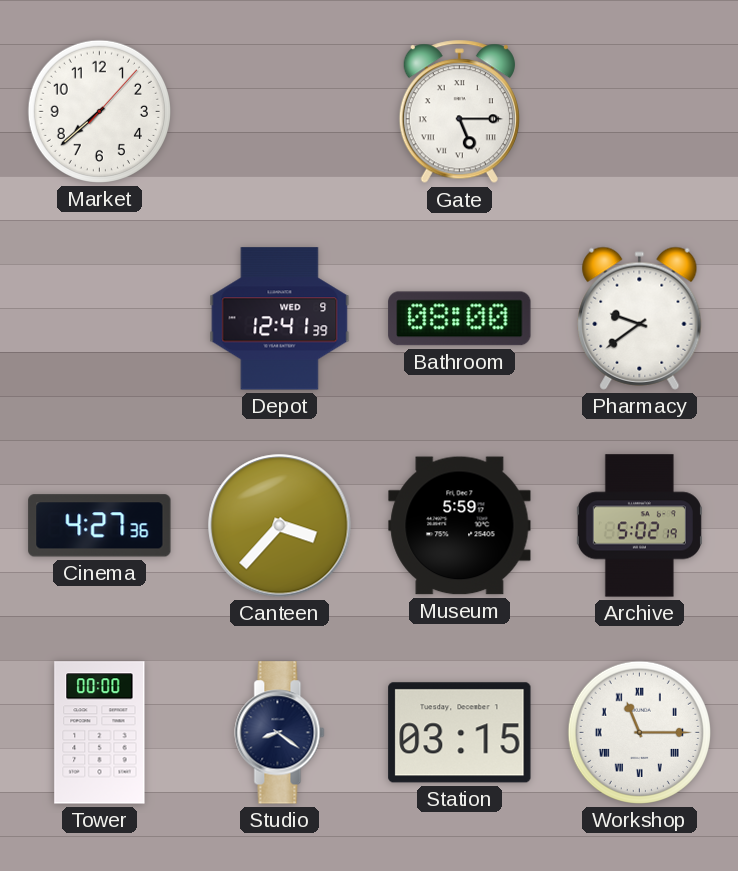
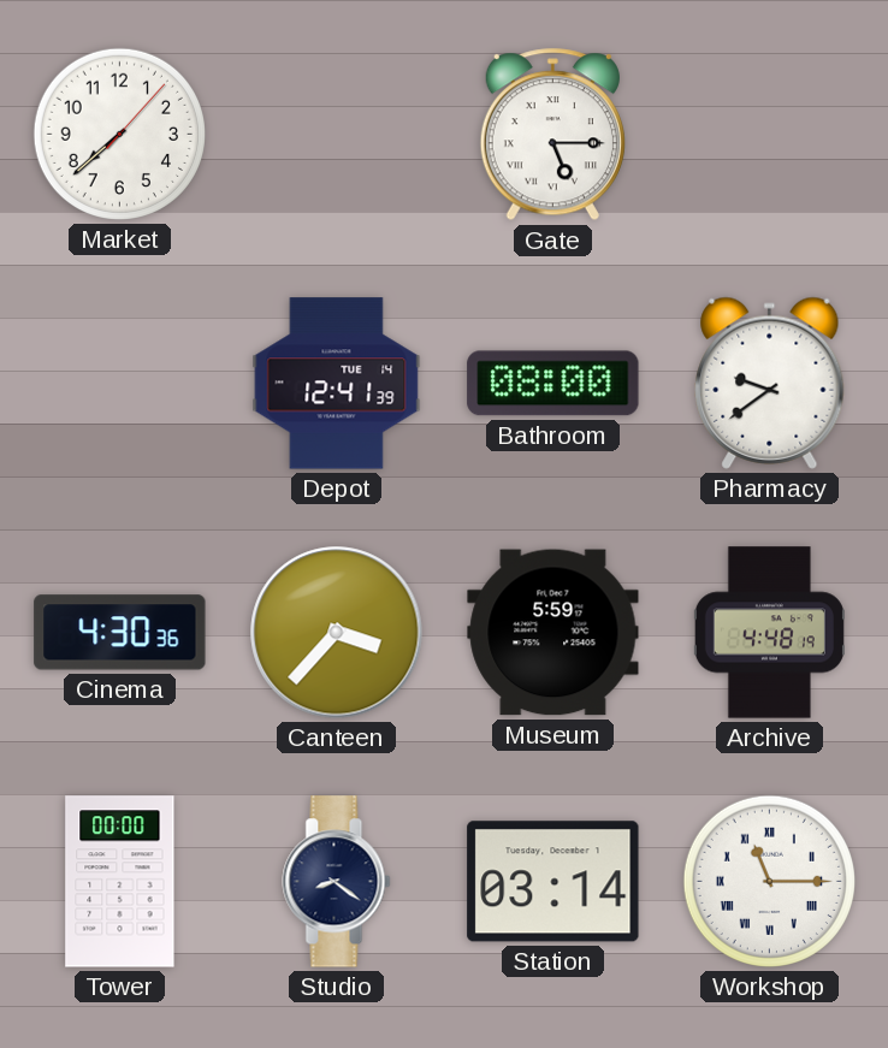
Depot date: WED 9 -> TUE 14 (337, 384)
Cinema: 4:27 -> 4:30 (120, 633)
Archive: 5:02 -> 4:48 (769, 633)
Station: 03:15 -> 03:14 (553, 882)
